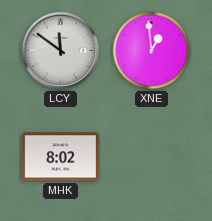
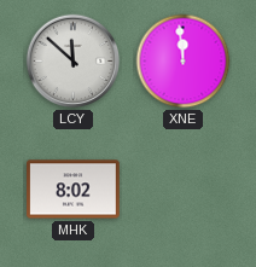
LCY: 11:51 -> 11:52 (74, 62)
XNE: 12:59 -> 11:59 (184, 62)
